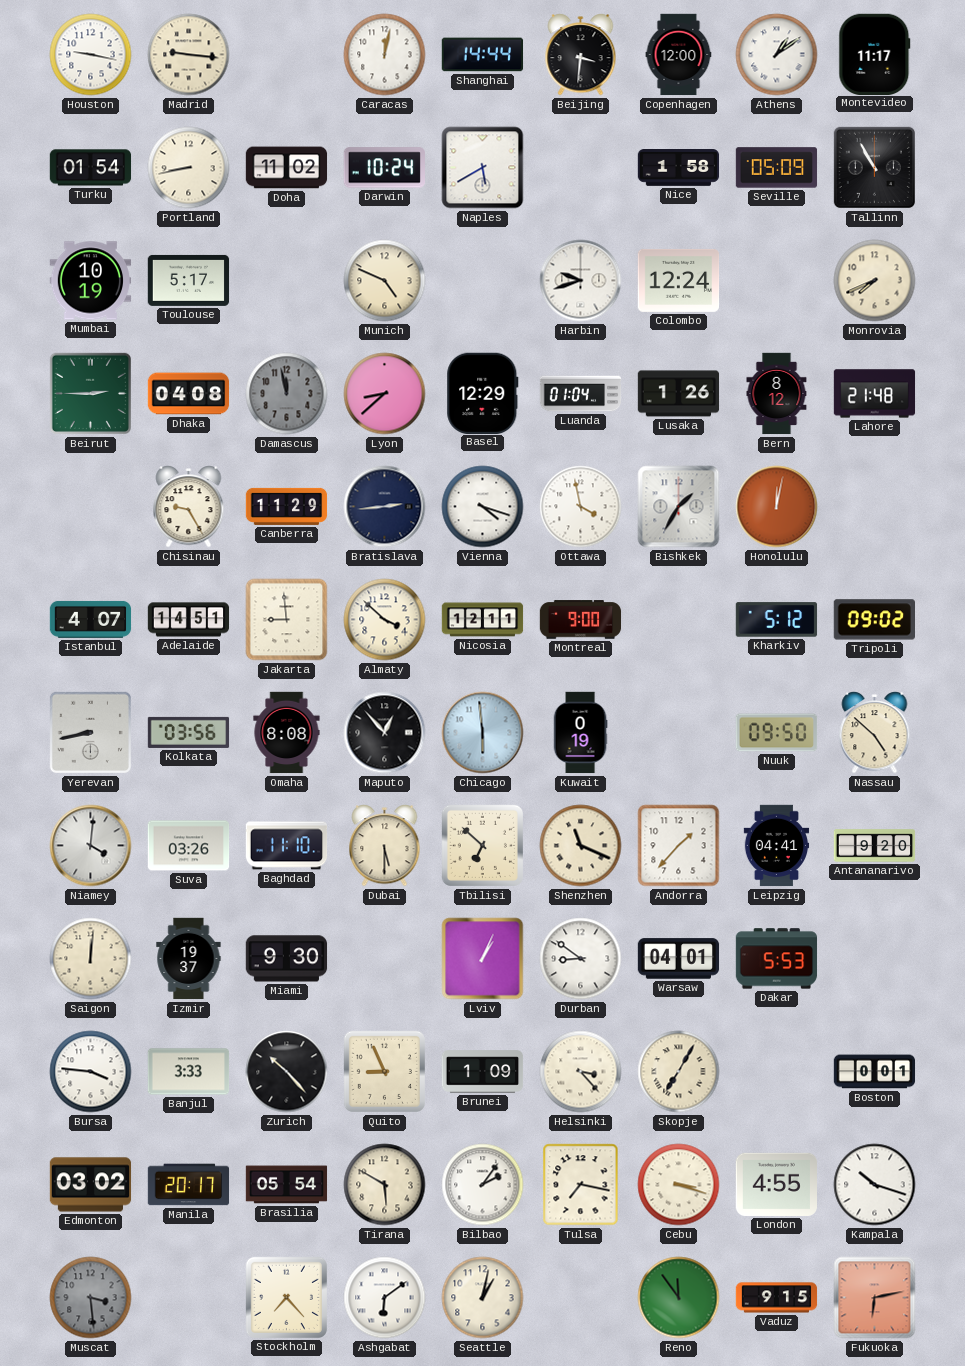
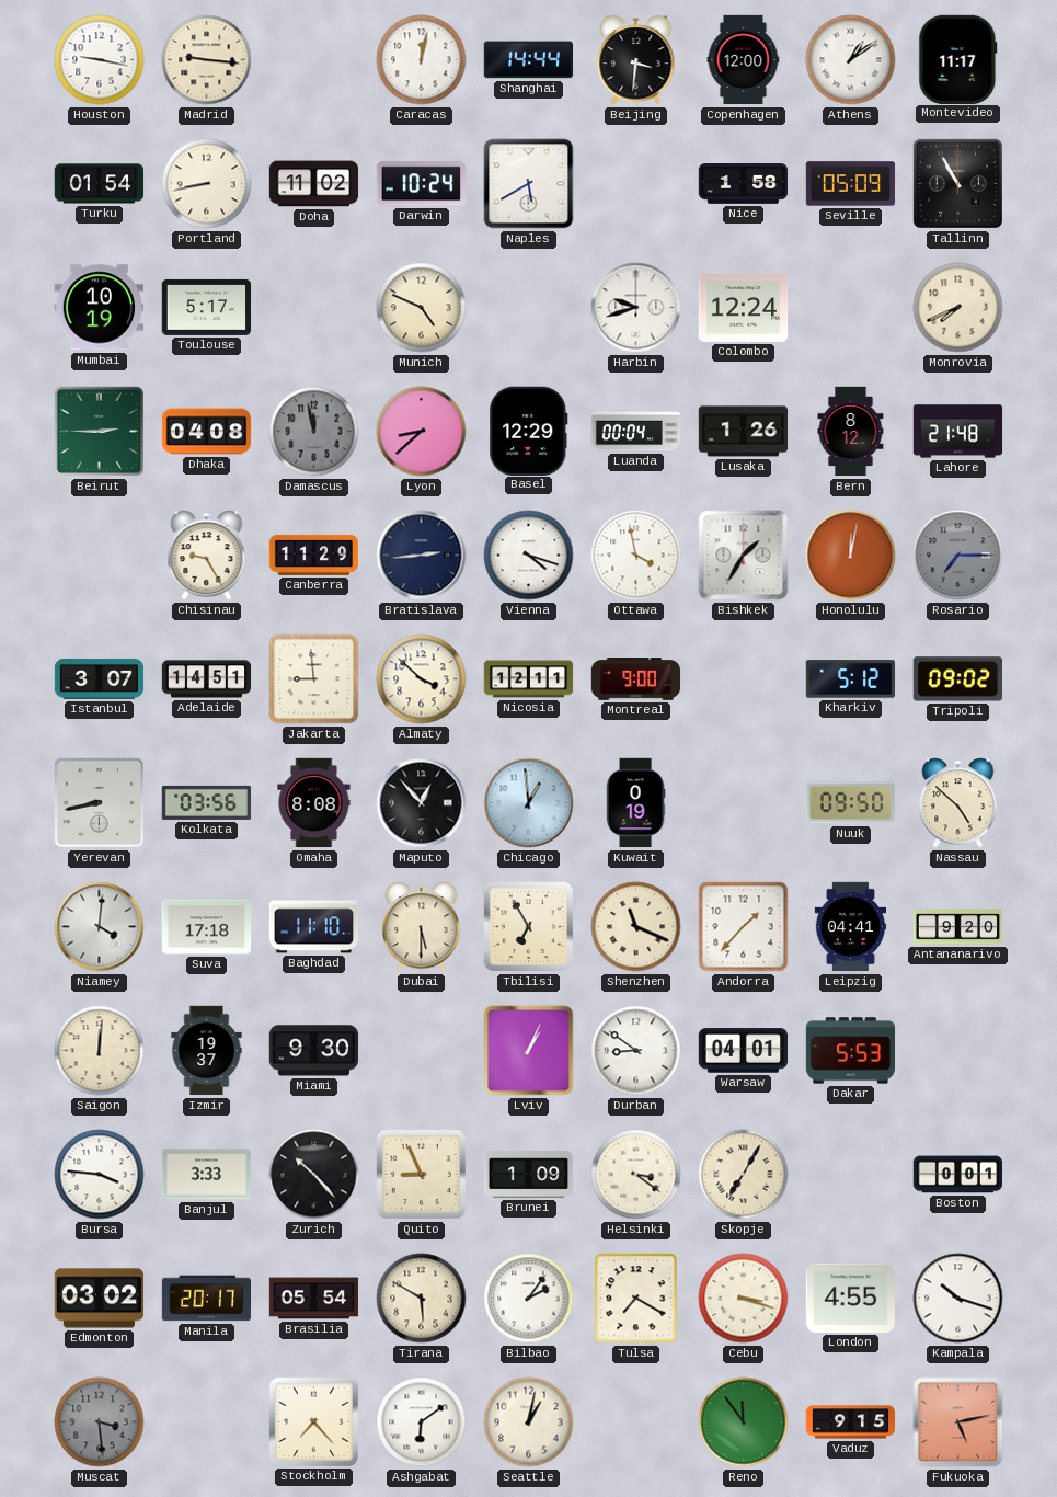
Luanda: 01:04 -> 00:04 (636, 432)
Rosario: none -> 7:15 (958, 556)
Istanbul: 4:07 -> 3:07 (100, 678)
Chicago: 5:59 -> 12:59 (529, 803)
Suva: 03:26 -> 17:18 (207, 927)
Tbilisi: 6:52 -> 6:55 (528, 926)
Helsinki: 3:23 -> 3:21 (636, 1175)
Tulsa: 7:17 -> 7:20 (636, 1299)
Fukuoka: 6:13 -> 5:13 (958, 1422)
